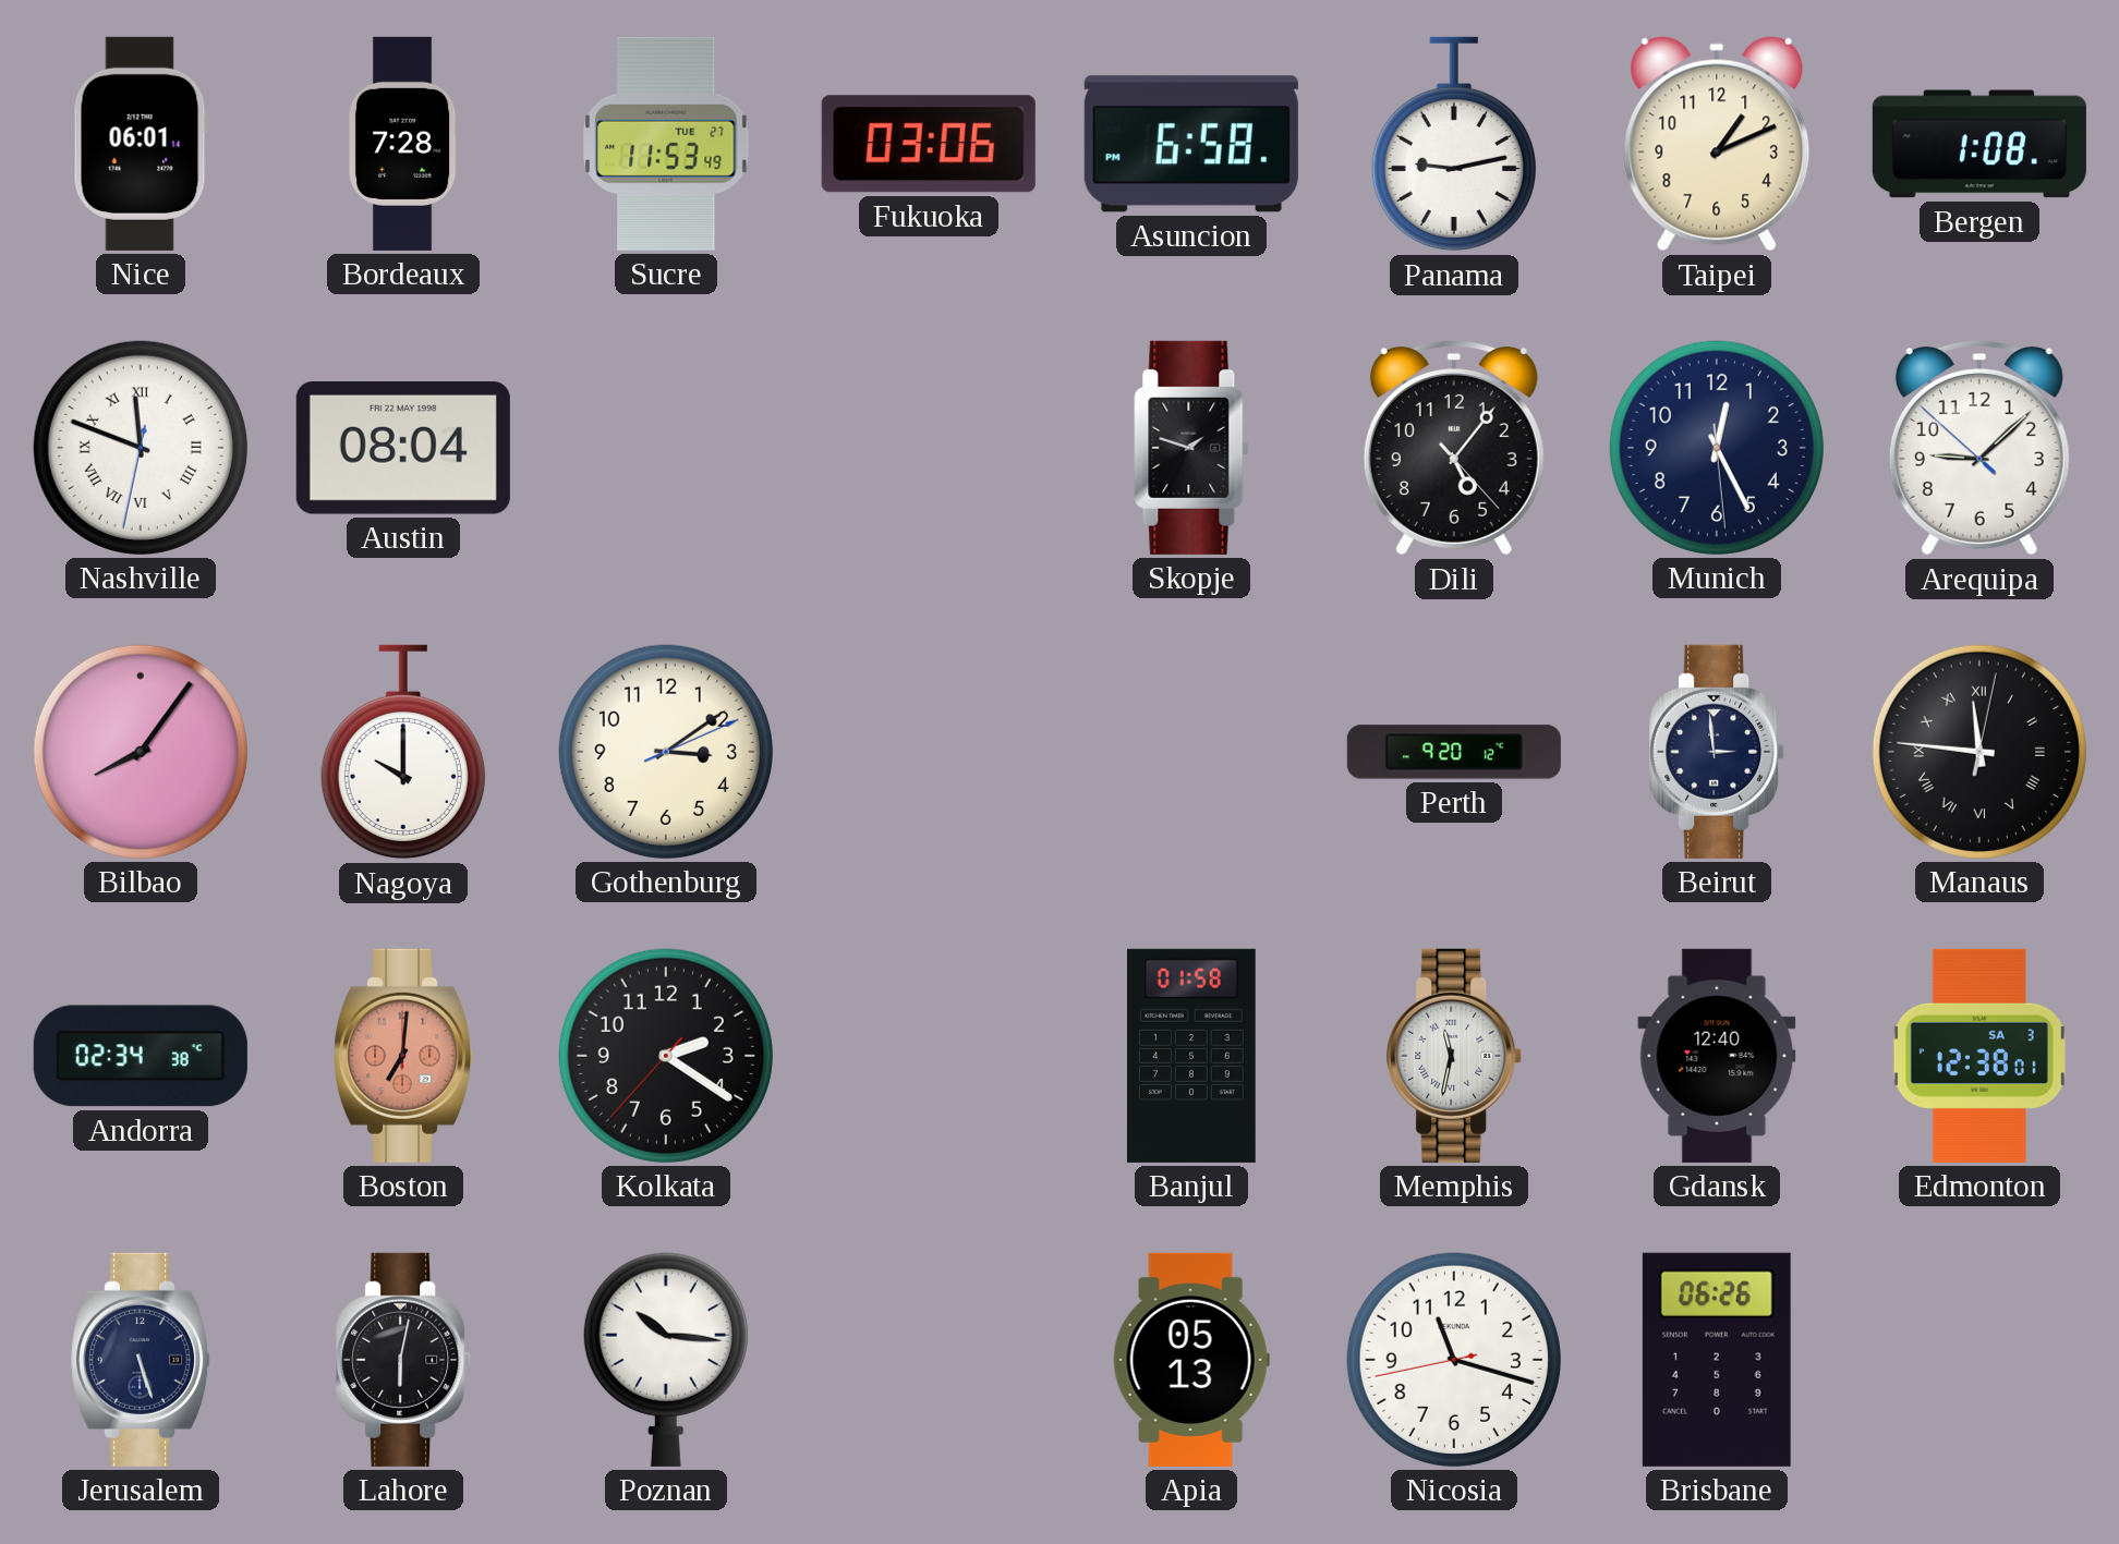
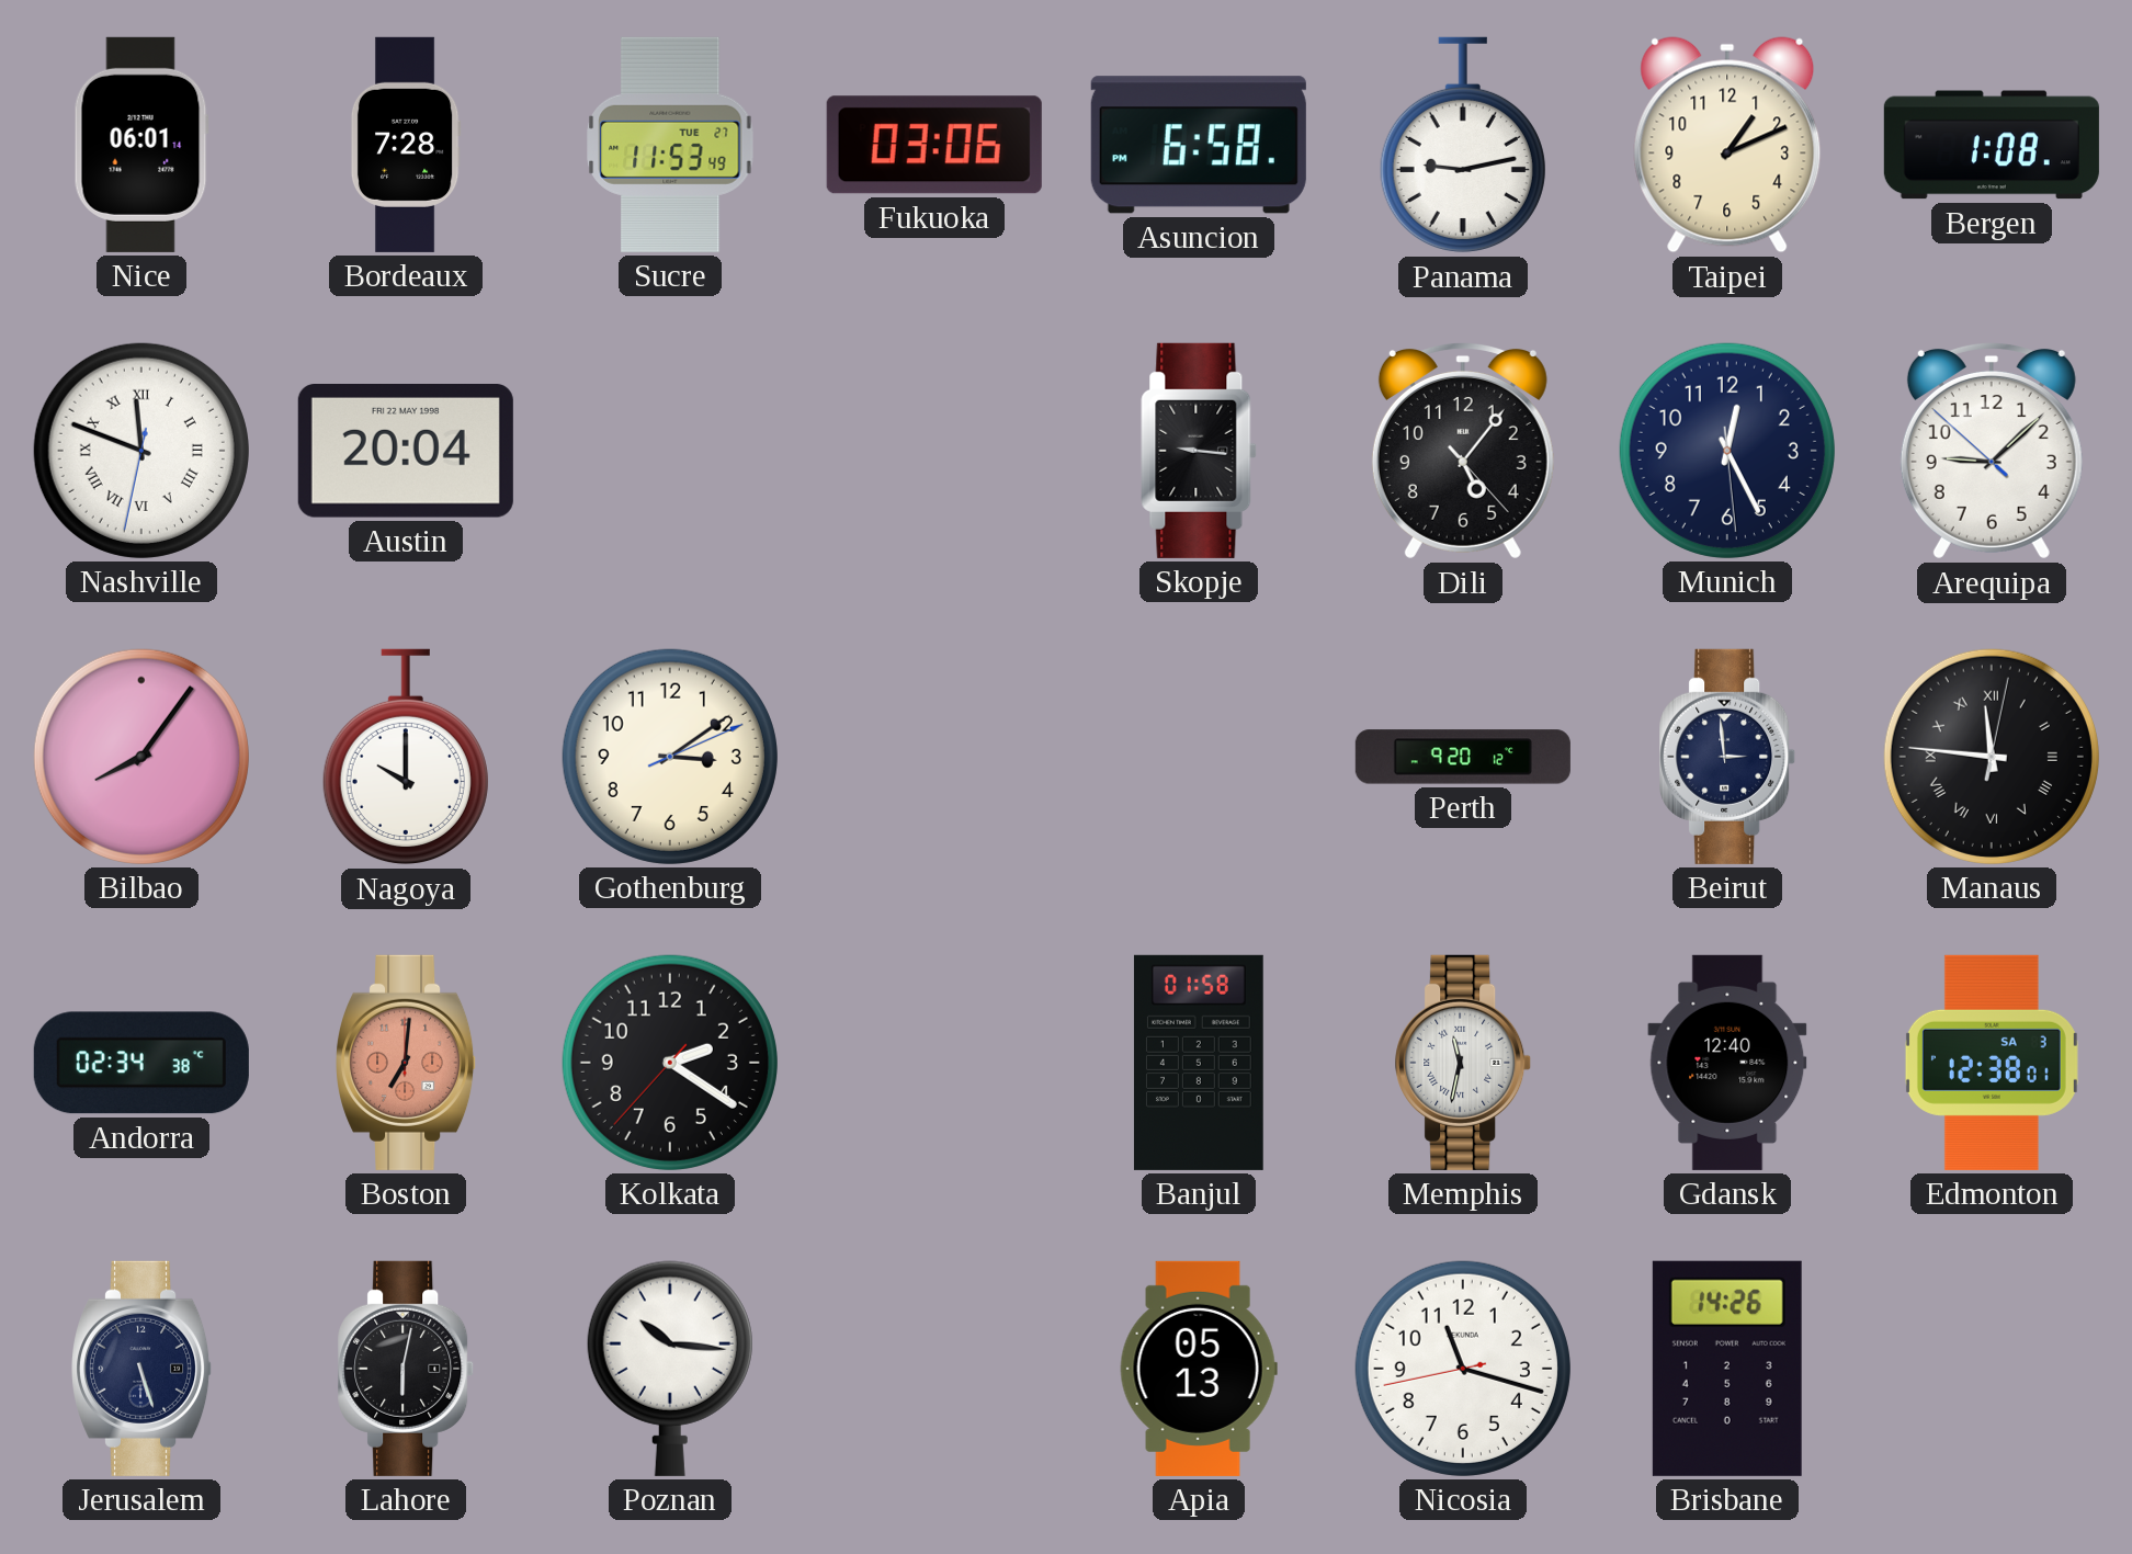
Austin: 08:04 -> 20:04 (406, 452)
Skopje: 1:48 -> 9:16 (1199, 451)
Brisbane: 06:26 -> 14:26 (1727, 1369)
